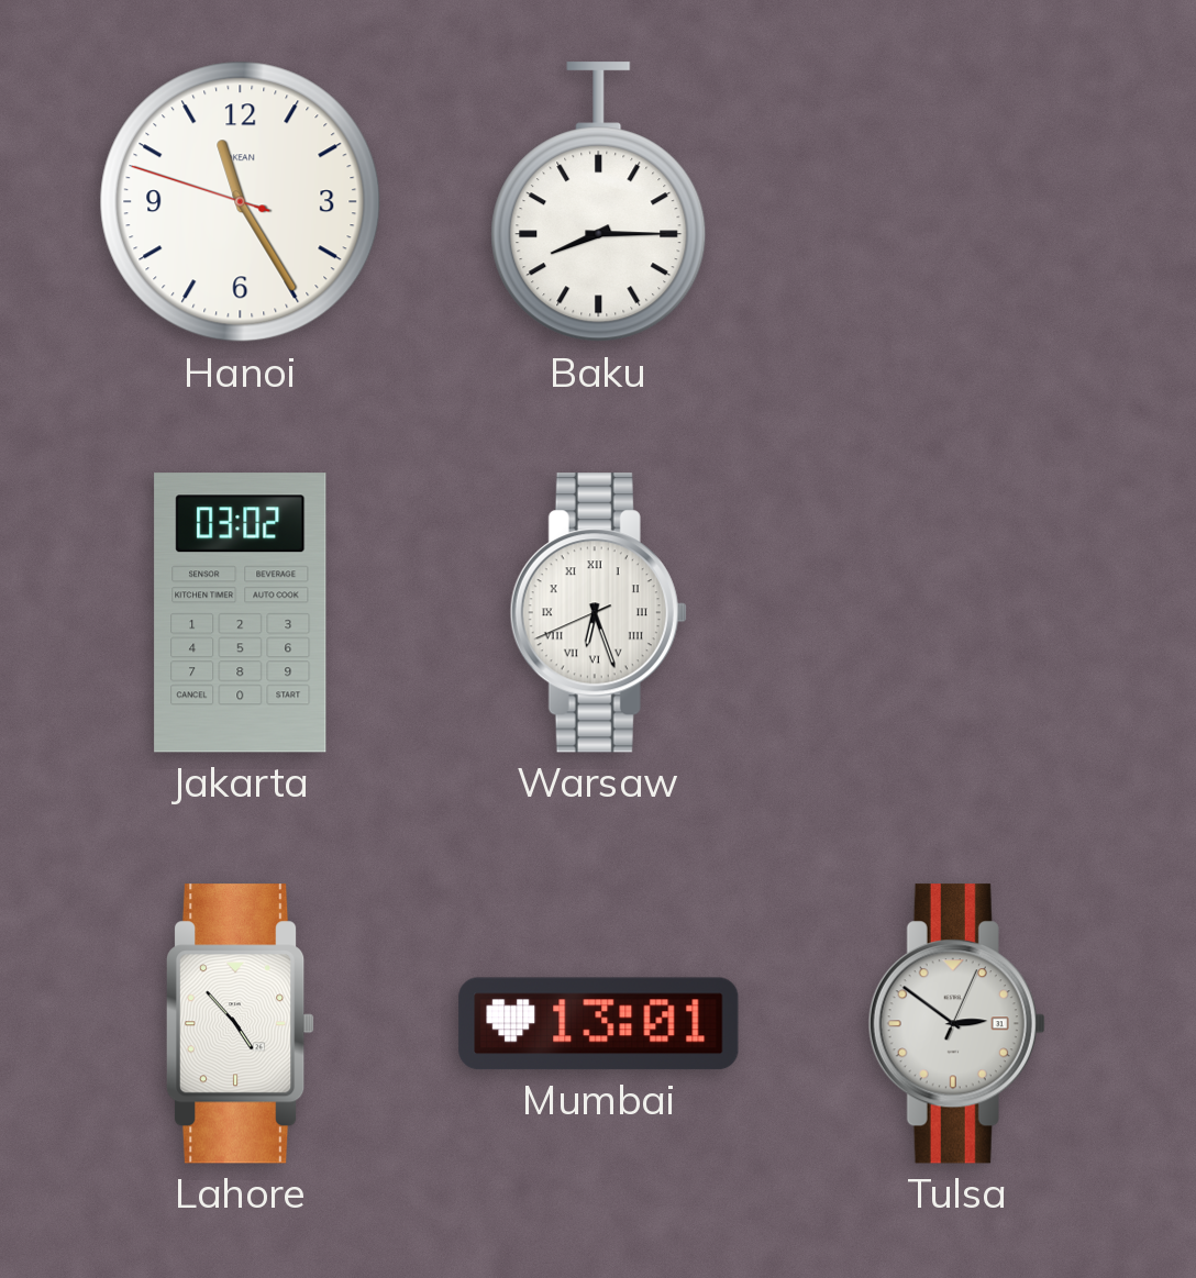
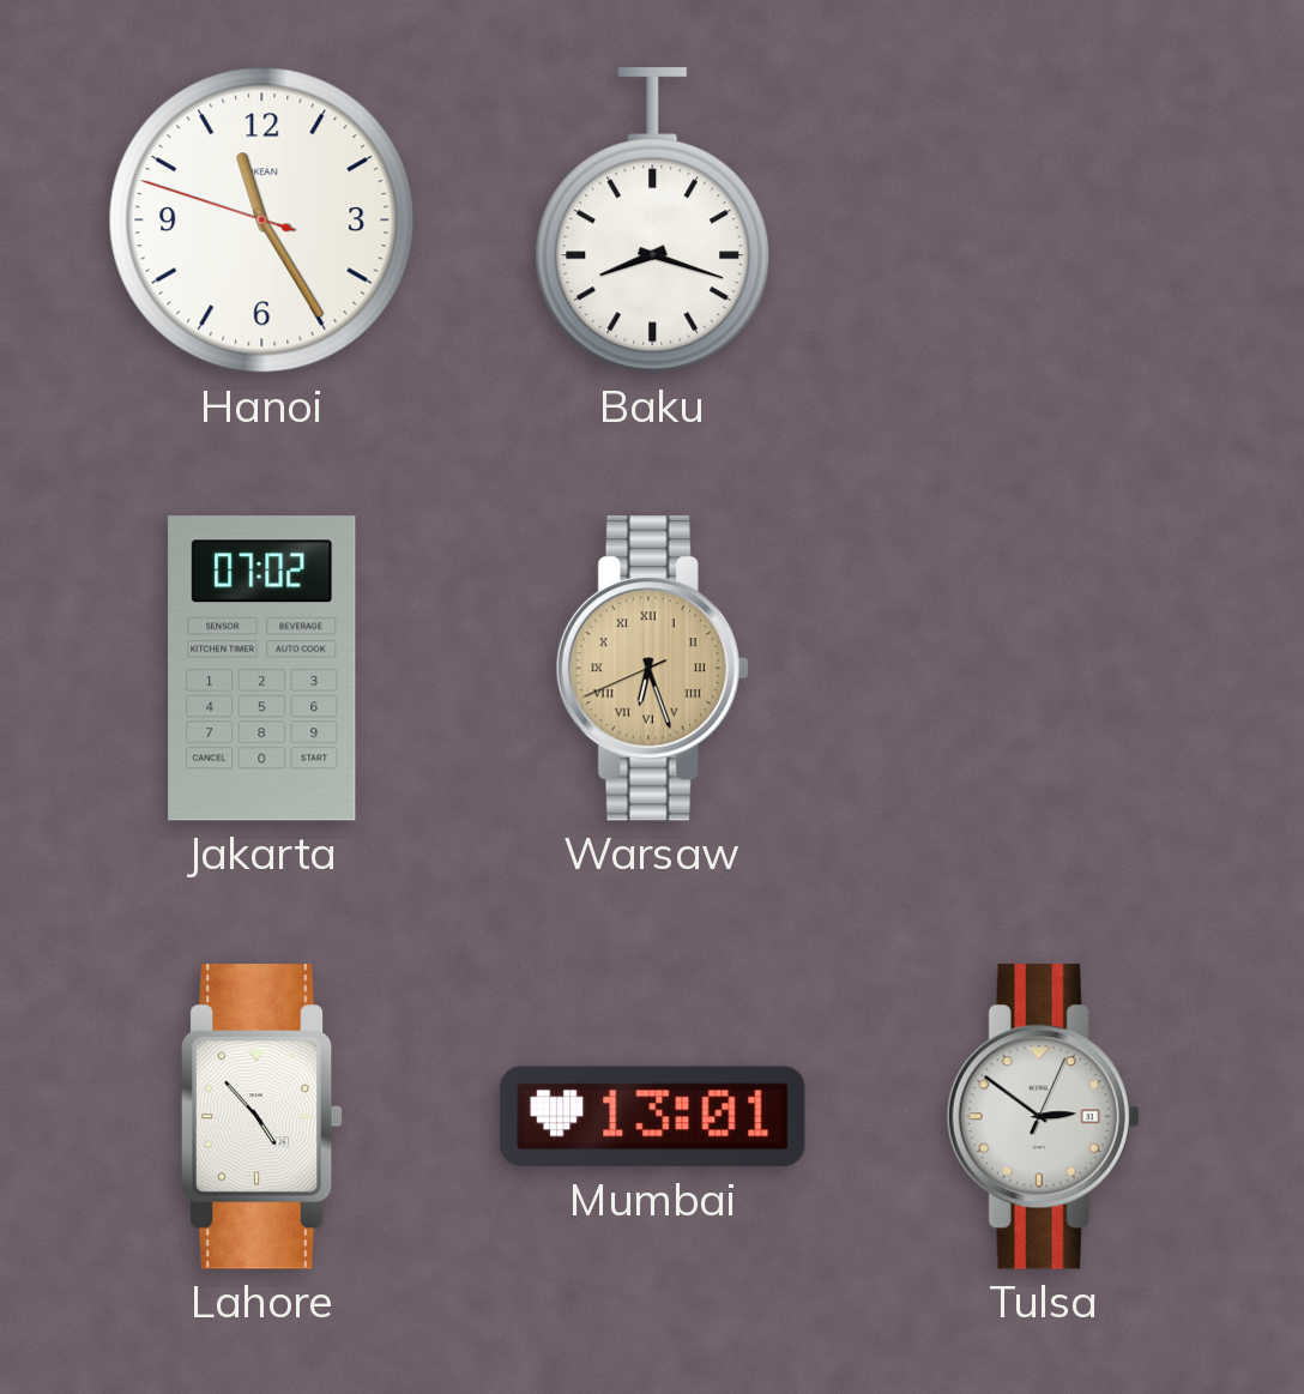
Baku: 8:15 -> 8:18 (653, 221)
Jakarta: 03:02 -> 07:02 (262, 669)
Warsaw dial: white -> champagne (652, 669)
